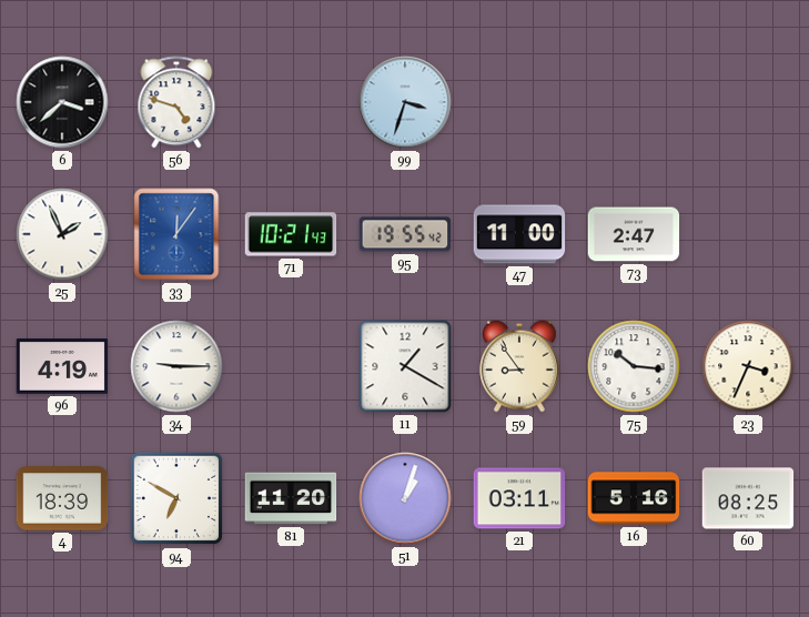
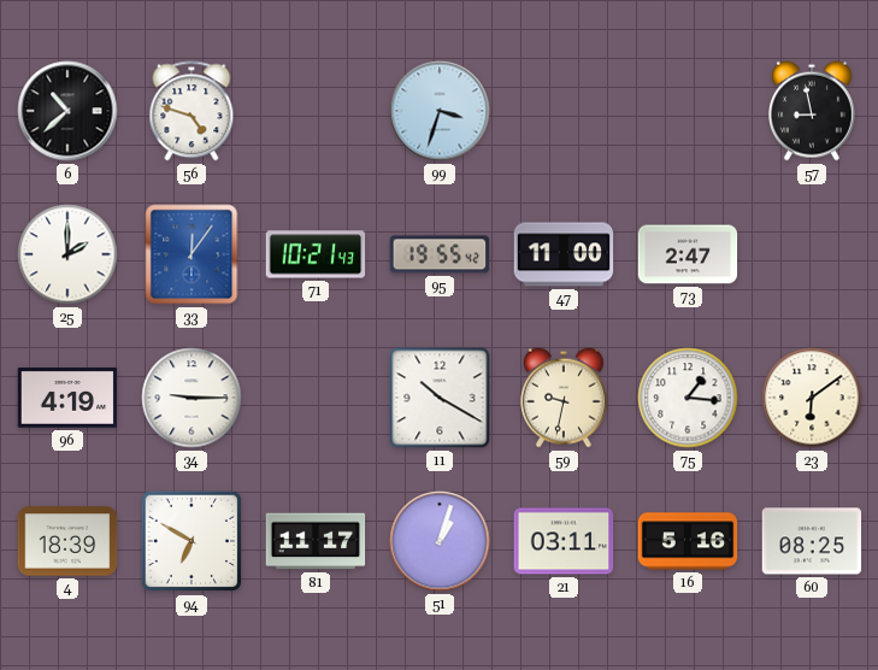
6: 3:38 -> 10:38 (67, 111)
57: none -> 8:58 (812, 111)
25: 1:56 -> 2:00 (67, 254)
11: 1:20 -> 10:20 (440, 398)
59: 8:54 -> 9:32 (564, 398)
75: 10:16 -> 1:16 (688, 398)
23: 3:34 -> 6:09 (812, 398)
81: 11:20 -> 11:17 (316, 541)
